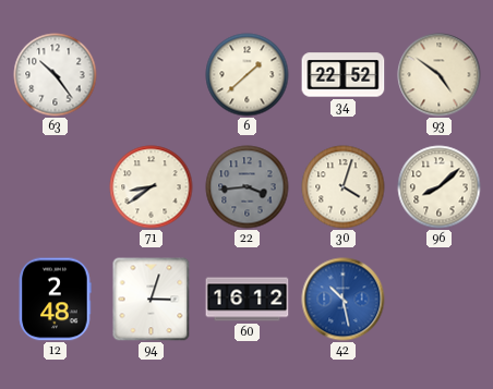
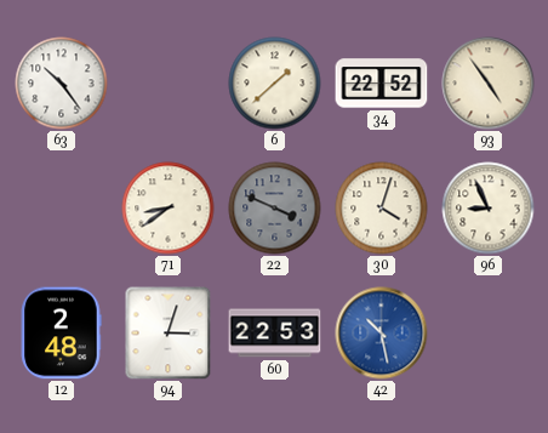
93: 4:51 -> 4:54 (489, 84)
22: 3:44 -> 3:49 (275, 209)
96: 8:08 -> 8:56 (489, 209)
60: 16:12 -> 22:53 (275, 334)
